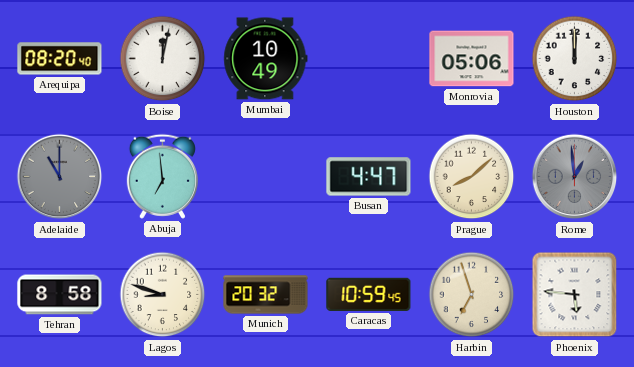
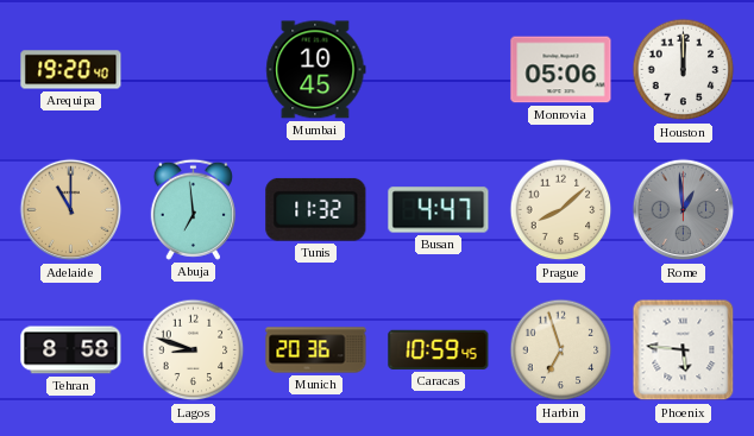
Arequipa: 08:20 -> 19:20 (71, 70)
Boise: 12:02 -> none (163, 59)
Mumbai: 10:49 -> 10:45 (316, 70)
Adelaide dial: grey -> champagne (71, 210)
Tunis: none -> 11:32 (316, 209)
Munich: 20:32 -> 20:36 (316, 350)
